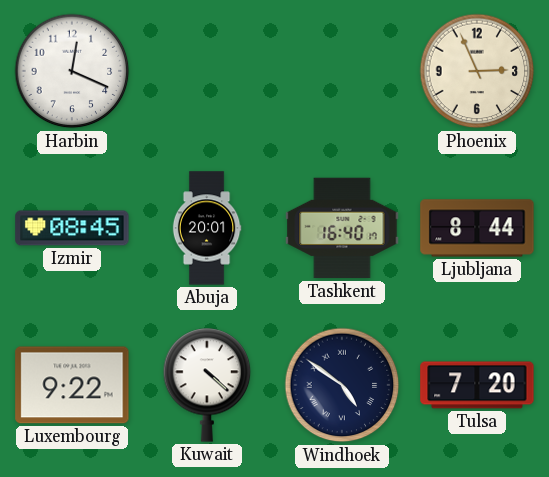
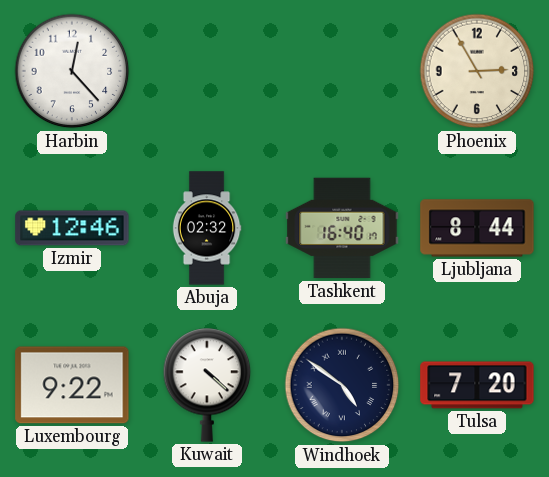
Harbin: 12:19 -> 12:23 (72, 71)
Phoenix: 2:56 -> 2:55 (477, 71)
Izmir: 08:45 -> 12:46 (72, 228)
Abuja: 20:01 -> 02:32 (207, 228)
